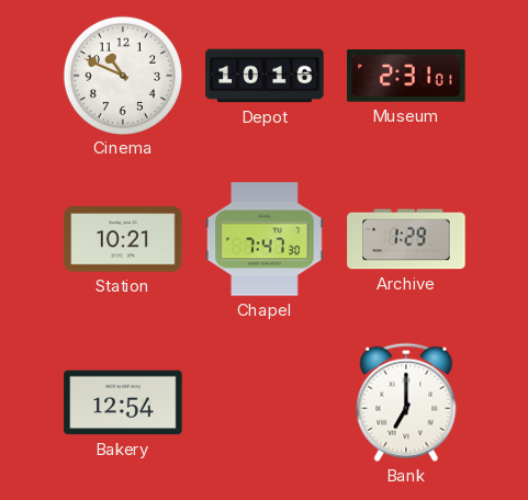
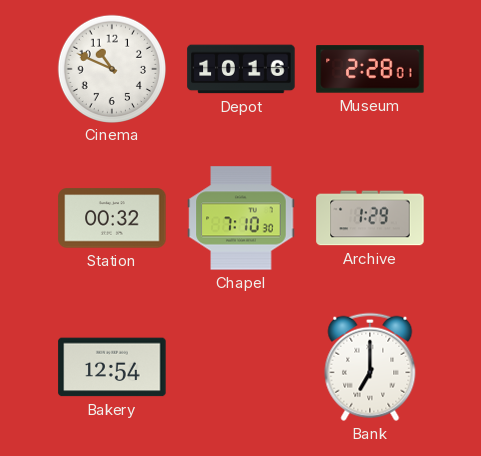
Museum: 2:31 -> 2:28 (370, 69)
Station: 10:21 -> 00:32 (112, 218)
Chapel: 7:47 -> 7:10 (241, 218)
